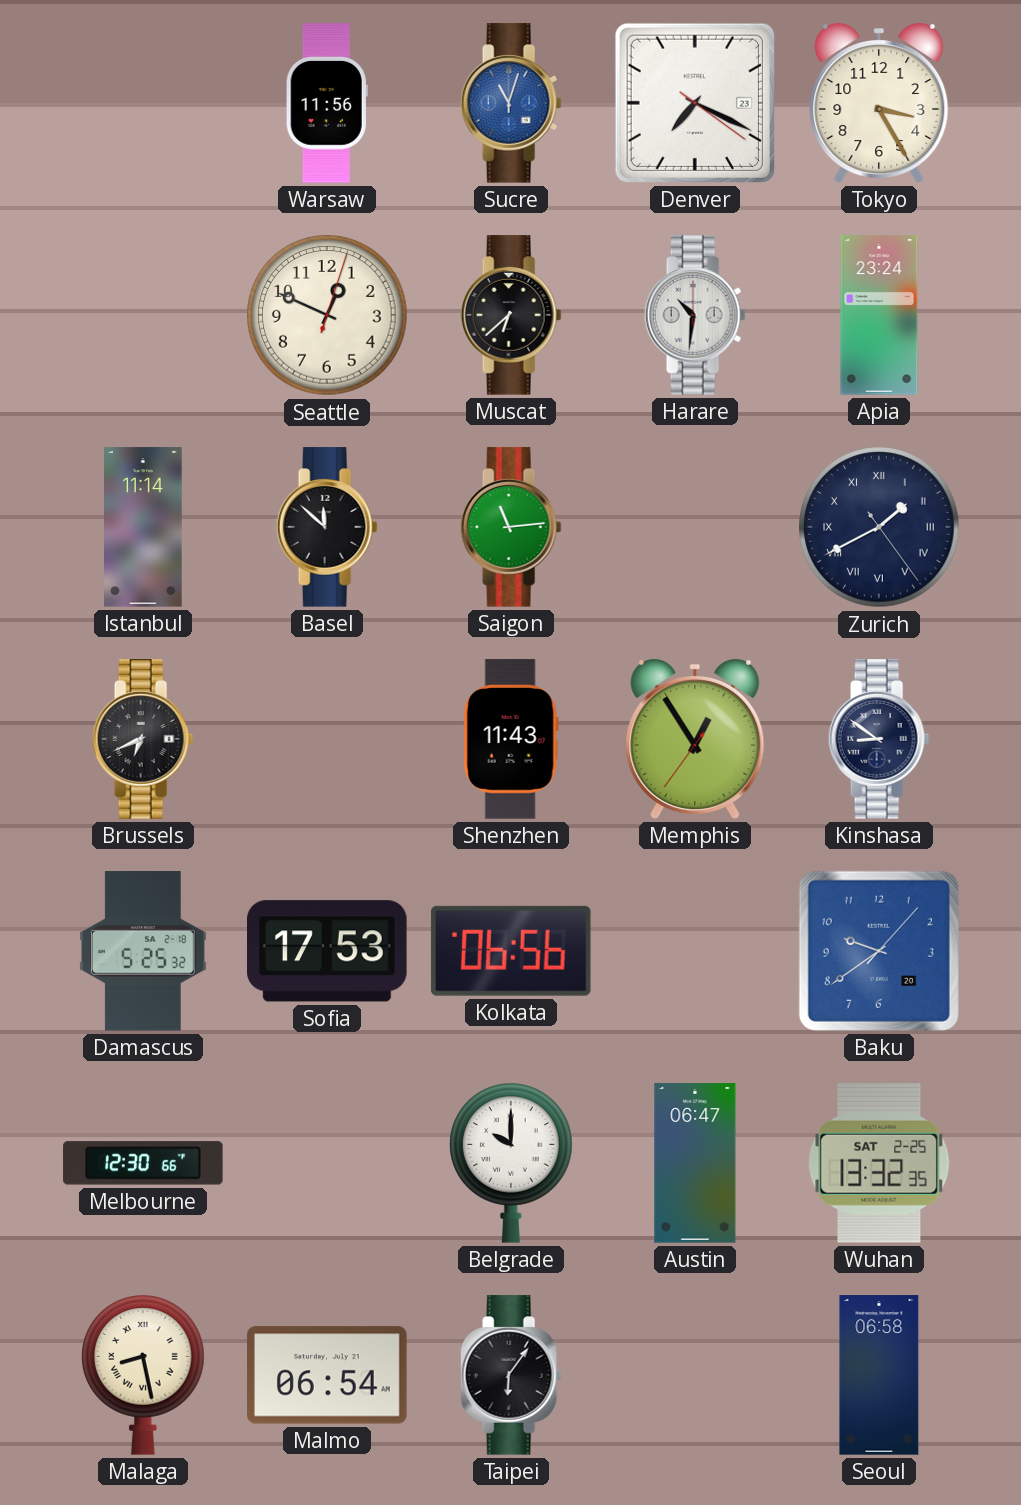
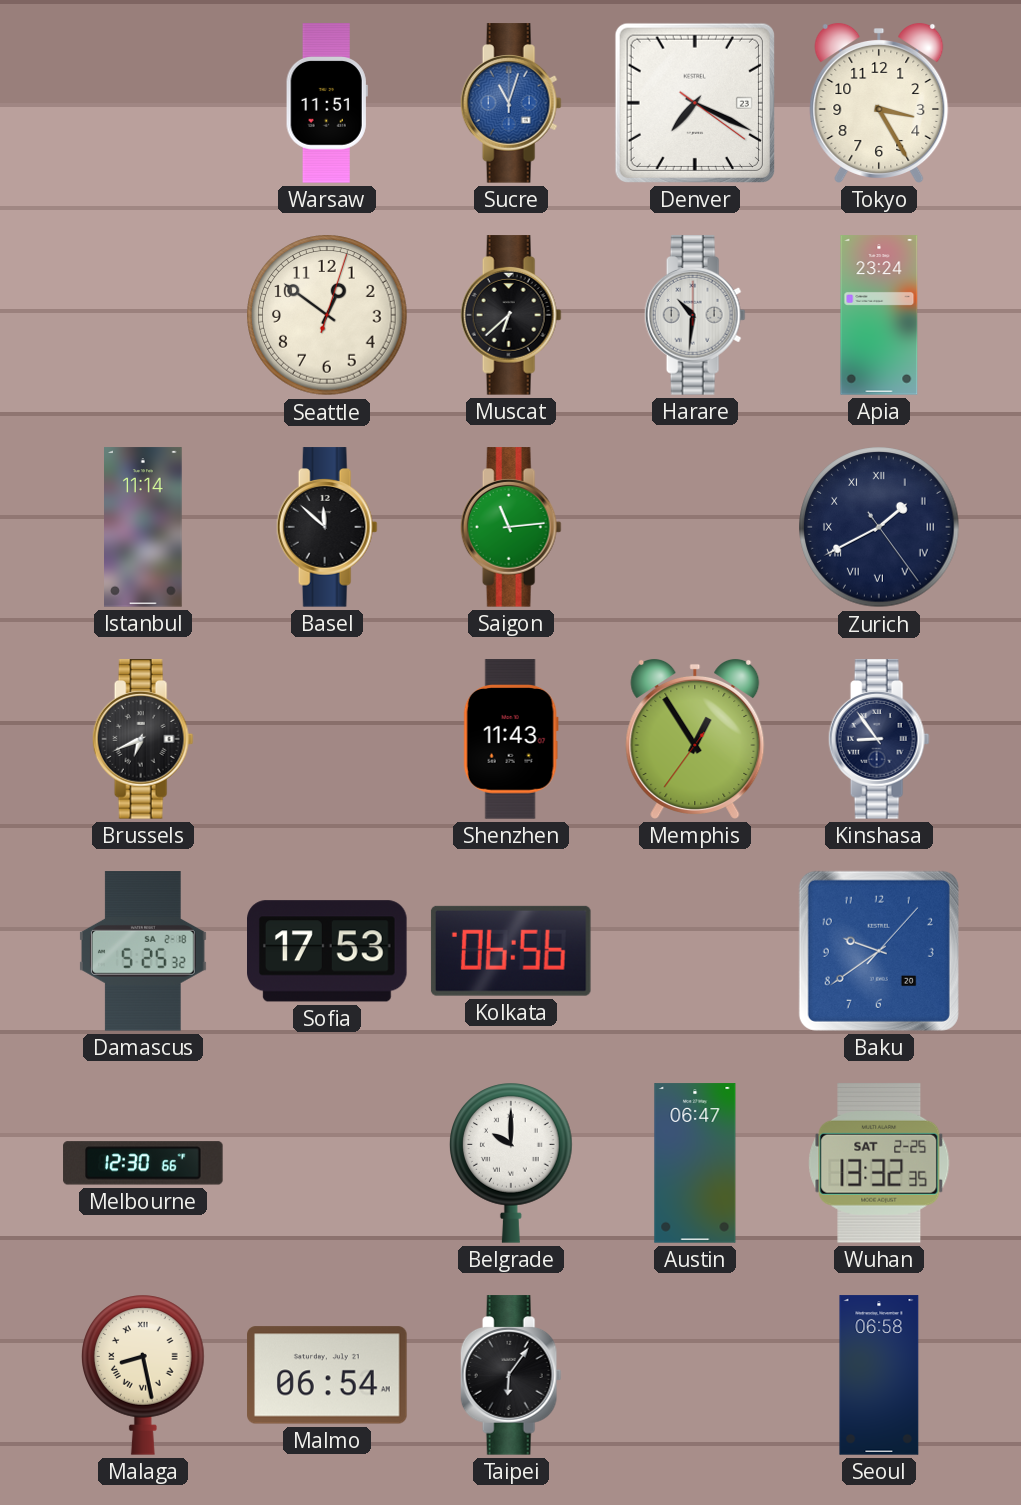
Warsaw: 11:56 -> 11:51 (327, 103)
Seattle: 12:49 -> 12:51 (327, 315)
Kinshasa: 8:51 -> 8:54 (879, 739)
